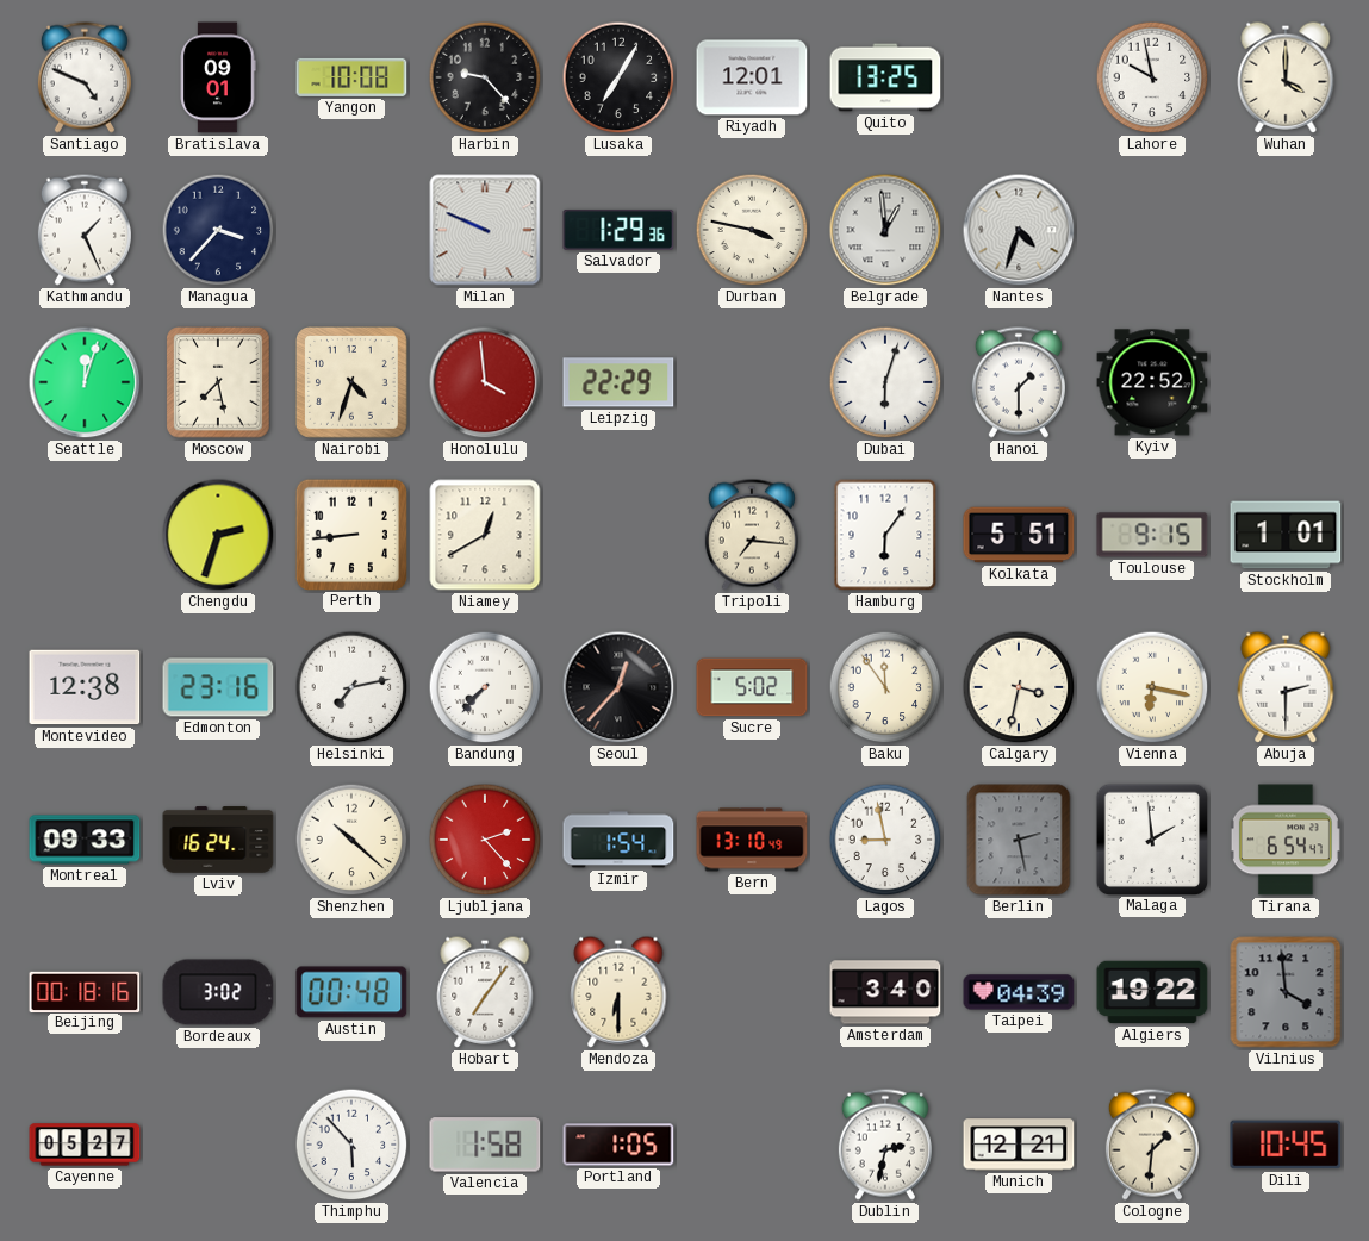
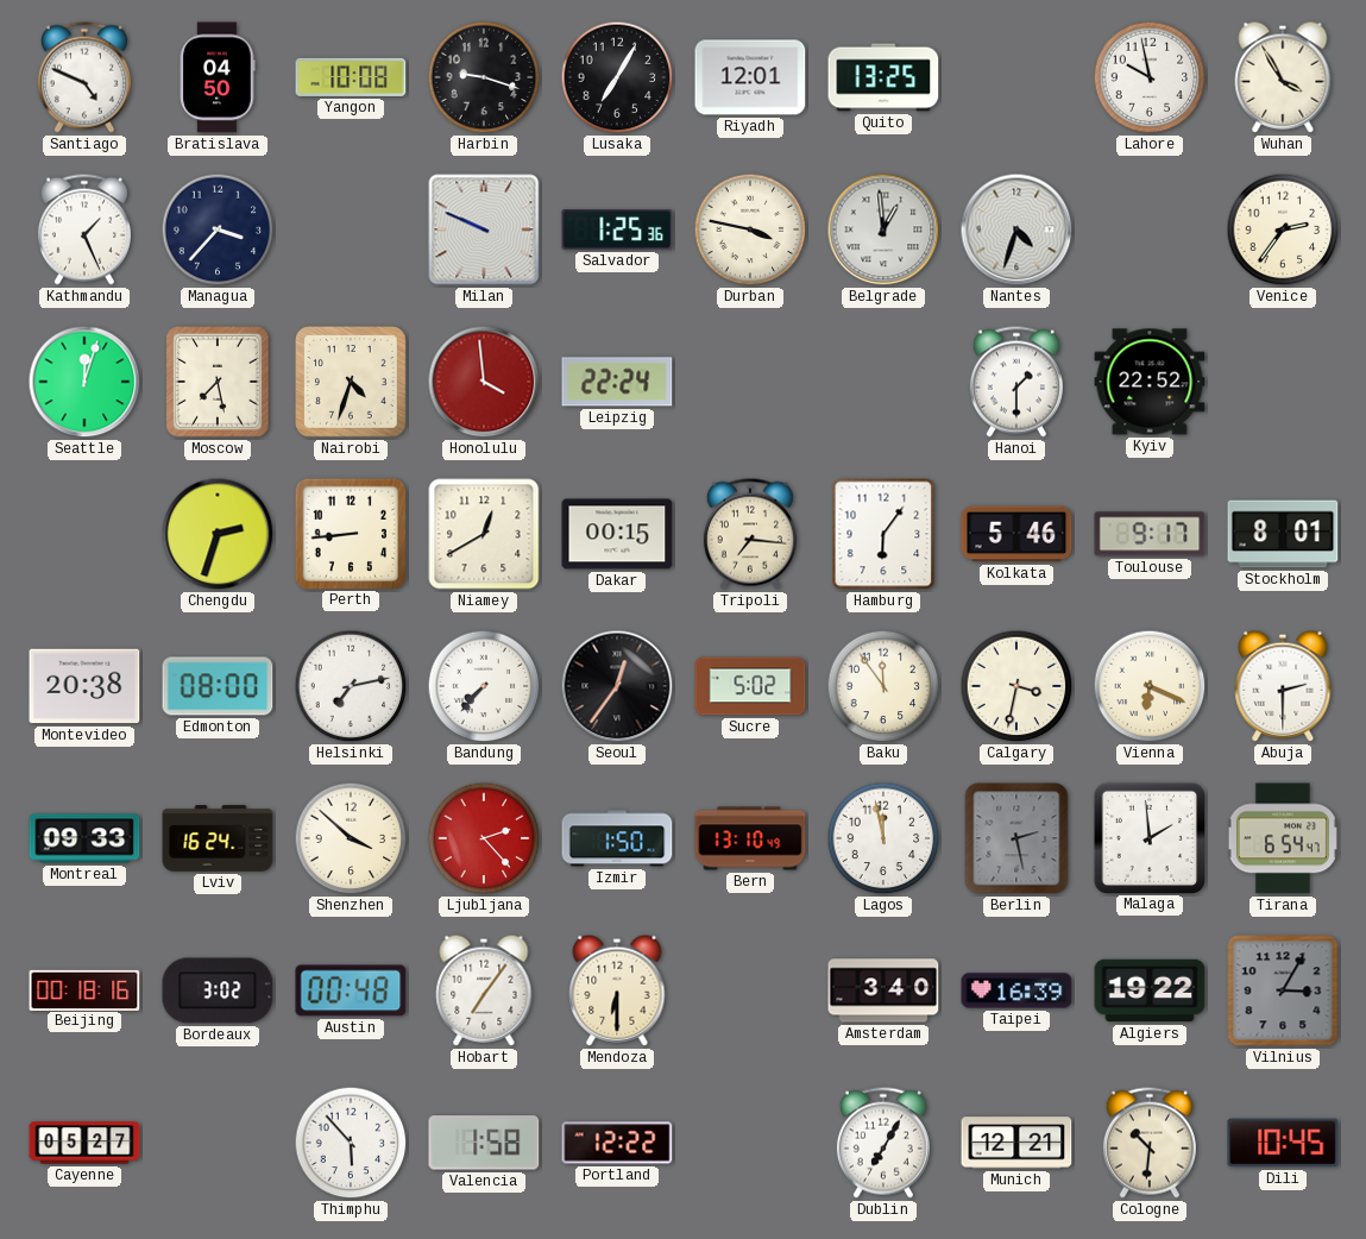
Bratislava: 09:01 -> 04:50 (218, 77)
Harbin: 9:23 -> 9:18 (484, 77)
Wuhan: 4:00 -> 3:55 (1283, 77)
Salvador: 1:29 -> 1:25 (617, 231)
Venice: none -> 2:36 (1283, 229)
Leipzig: 22:29 -> 22:24 (617, 382)
Dubai: 6:03 -> none (885, 382)
Dakar: none -> 00:15 (617, 534)
Kolkata: 5:51 -> 5:46 (1016, 534)
Toulouse: 9:15 -> 9:17 (1150, 534)
Stockholm: 1:01 -> 8:01 (1283, 534)
Montevideo: 12:38 -> 20:38 (84, 686)
Edmonton: 23:16 -> 08:00 (218, 686)
Seoul: 12:37 -> 12:36 (617, 686)
Vienna: 6:17 -> 6:19 (1150, 686)
Shenzhen: 10:22 -> 3:52 (351, 838)
Izmir: 1:54 -> 1:50 (617, 838)
Lagos: 8:58 -> 11:58 (883, 838)
Taipei: 04:39 -> 16:39 (1016, 990)
Vilnius: 3:59 -> 3:05 (1283, 990)
Portland: 1:05 -> 12:22 (617, 1143)
Dublin: 2:32 -> 7:05 (883, 1143)
Cologne: 1:31 -> 10:31 (1150, 1143)
